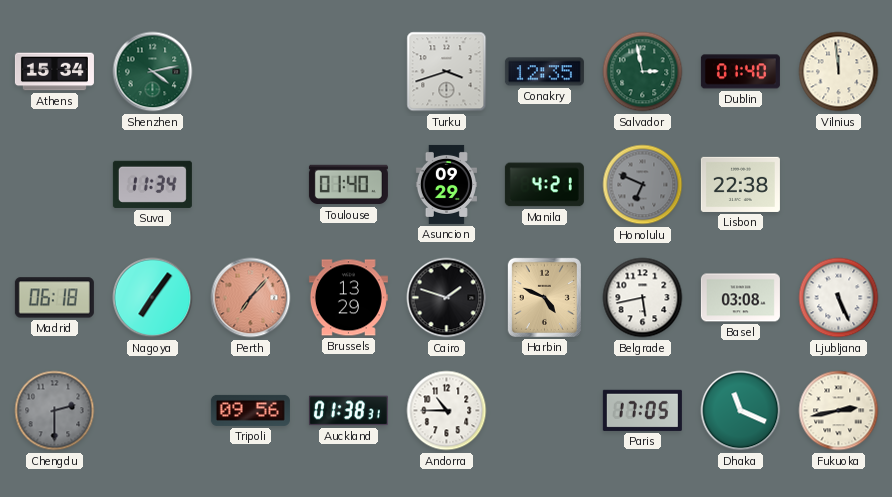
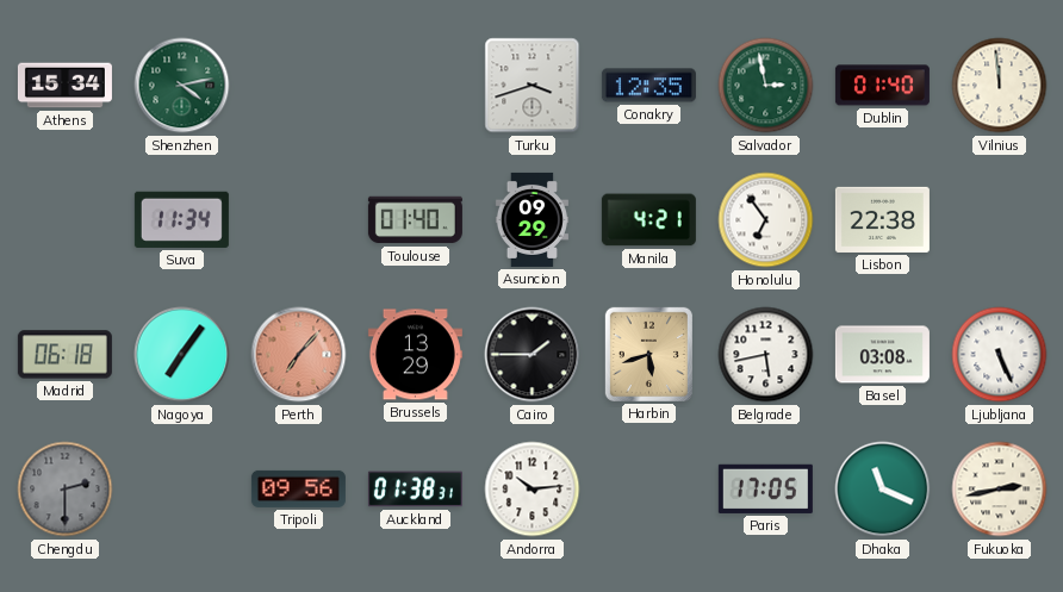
Honolulu: 6:49 -> 6:54 (766, 220)
Honolulu dial: grey -> white (766, 220)
Cairo: 1:48 -> 1:45 (533, 355)
Harbin: 4:49 -> 5:42 (648, 354)
Andorra: 10:45 -> 10:14 (533, 490)
